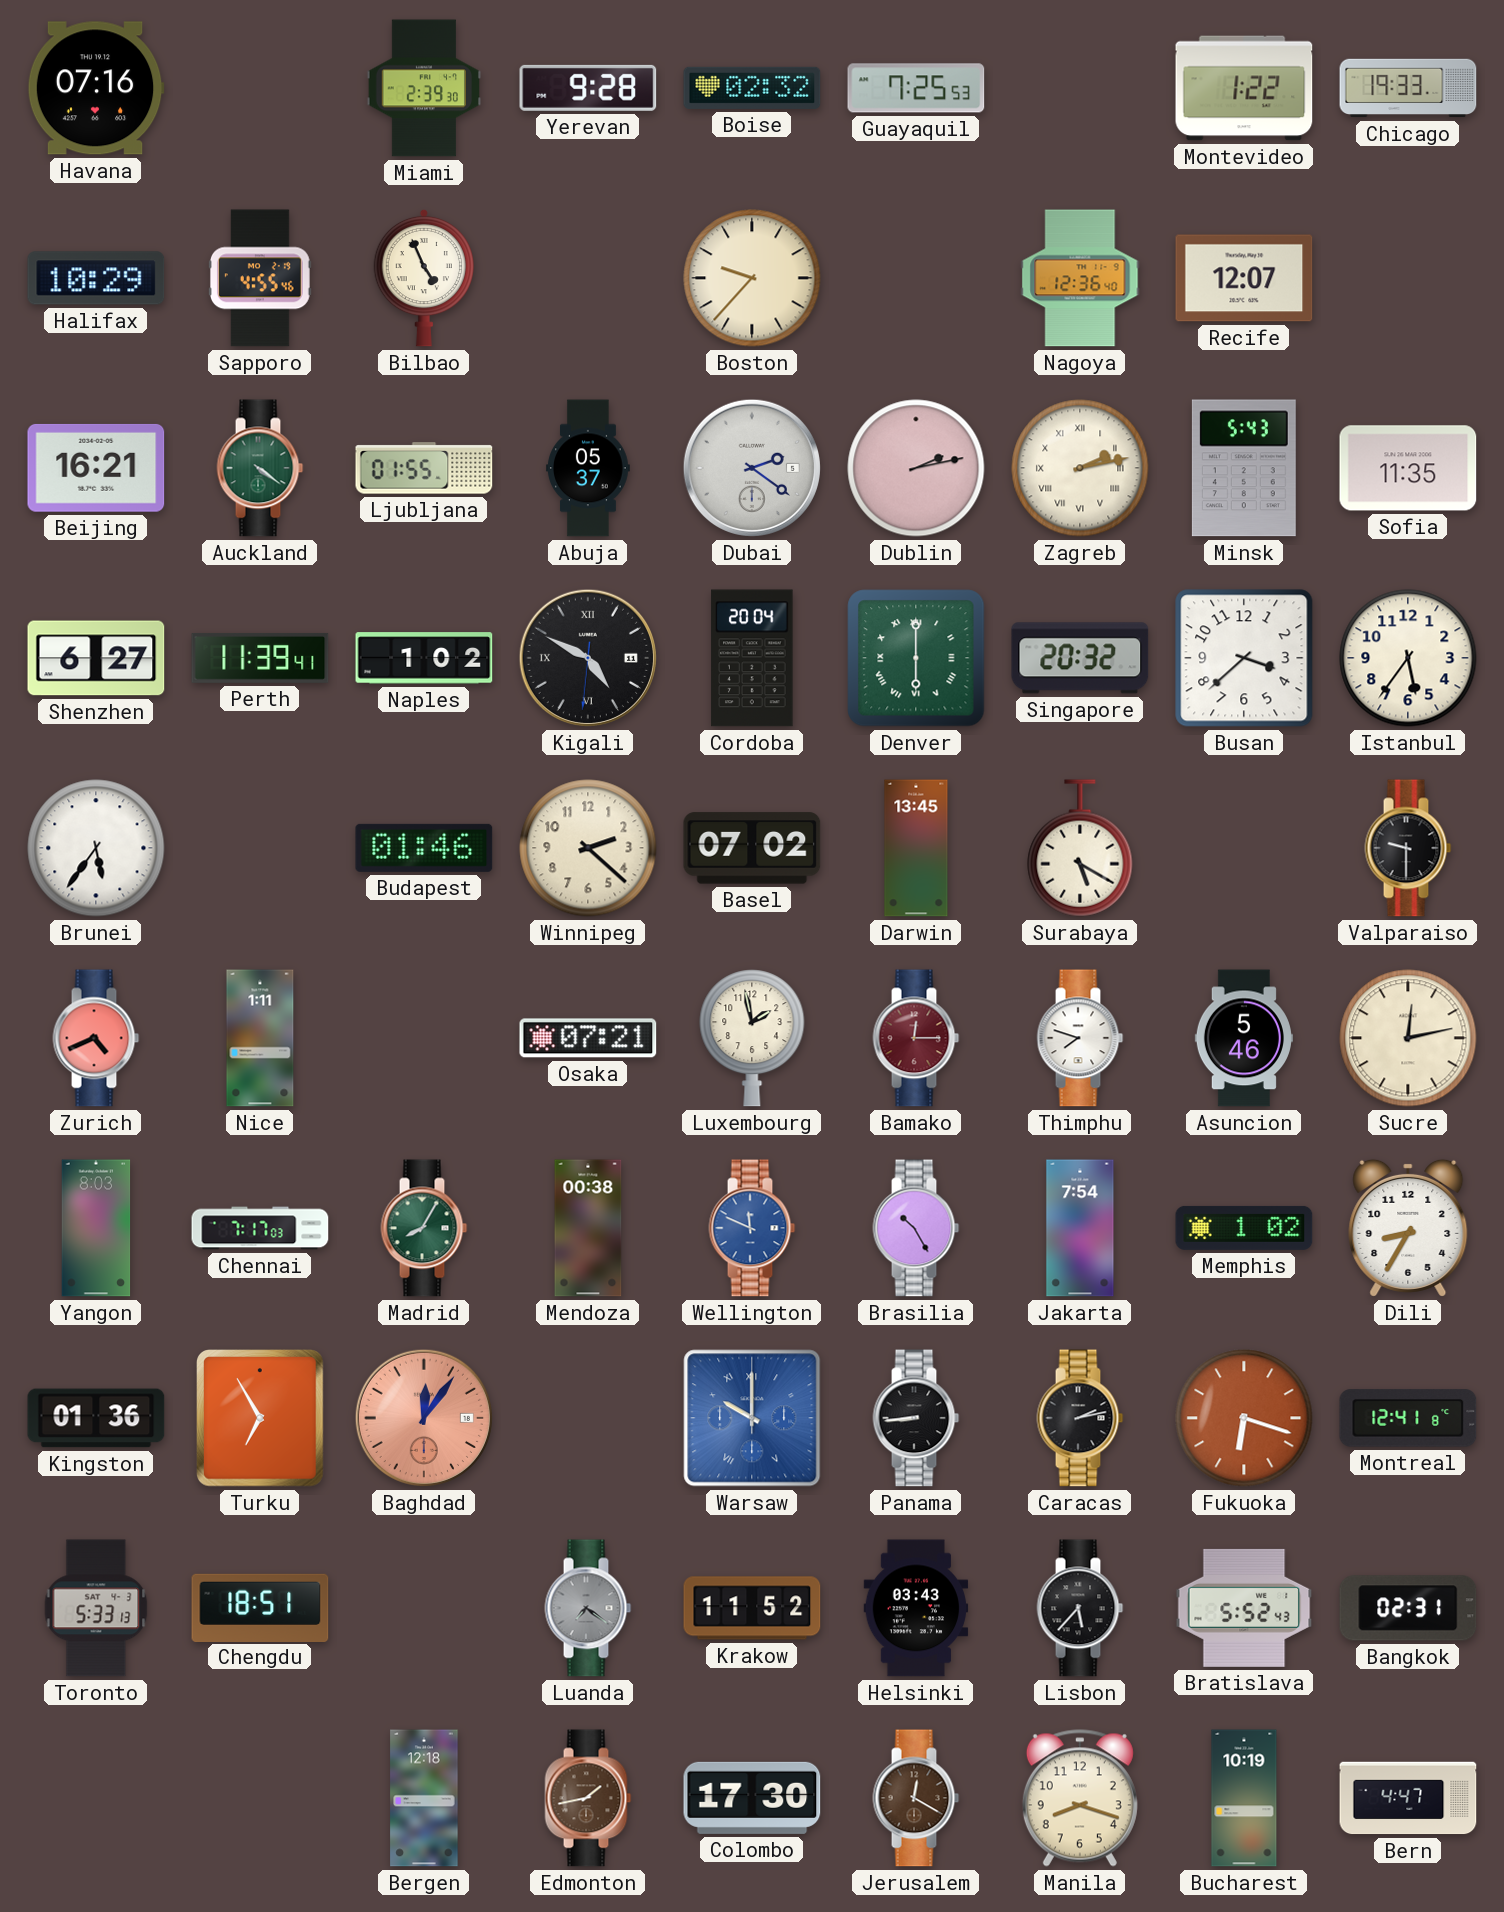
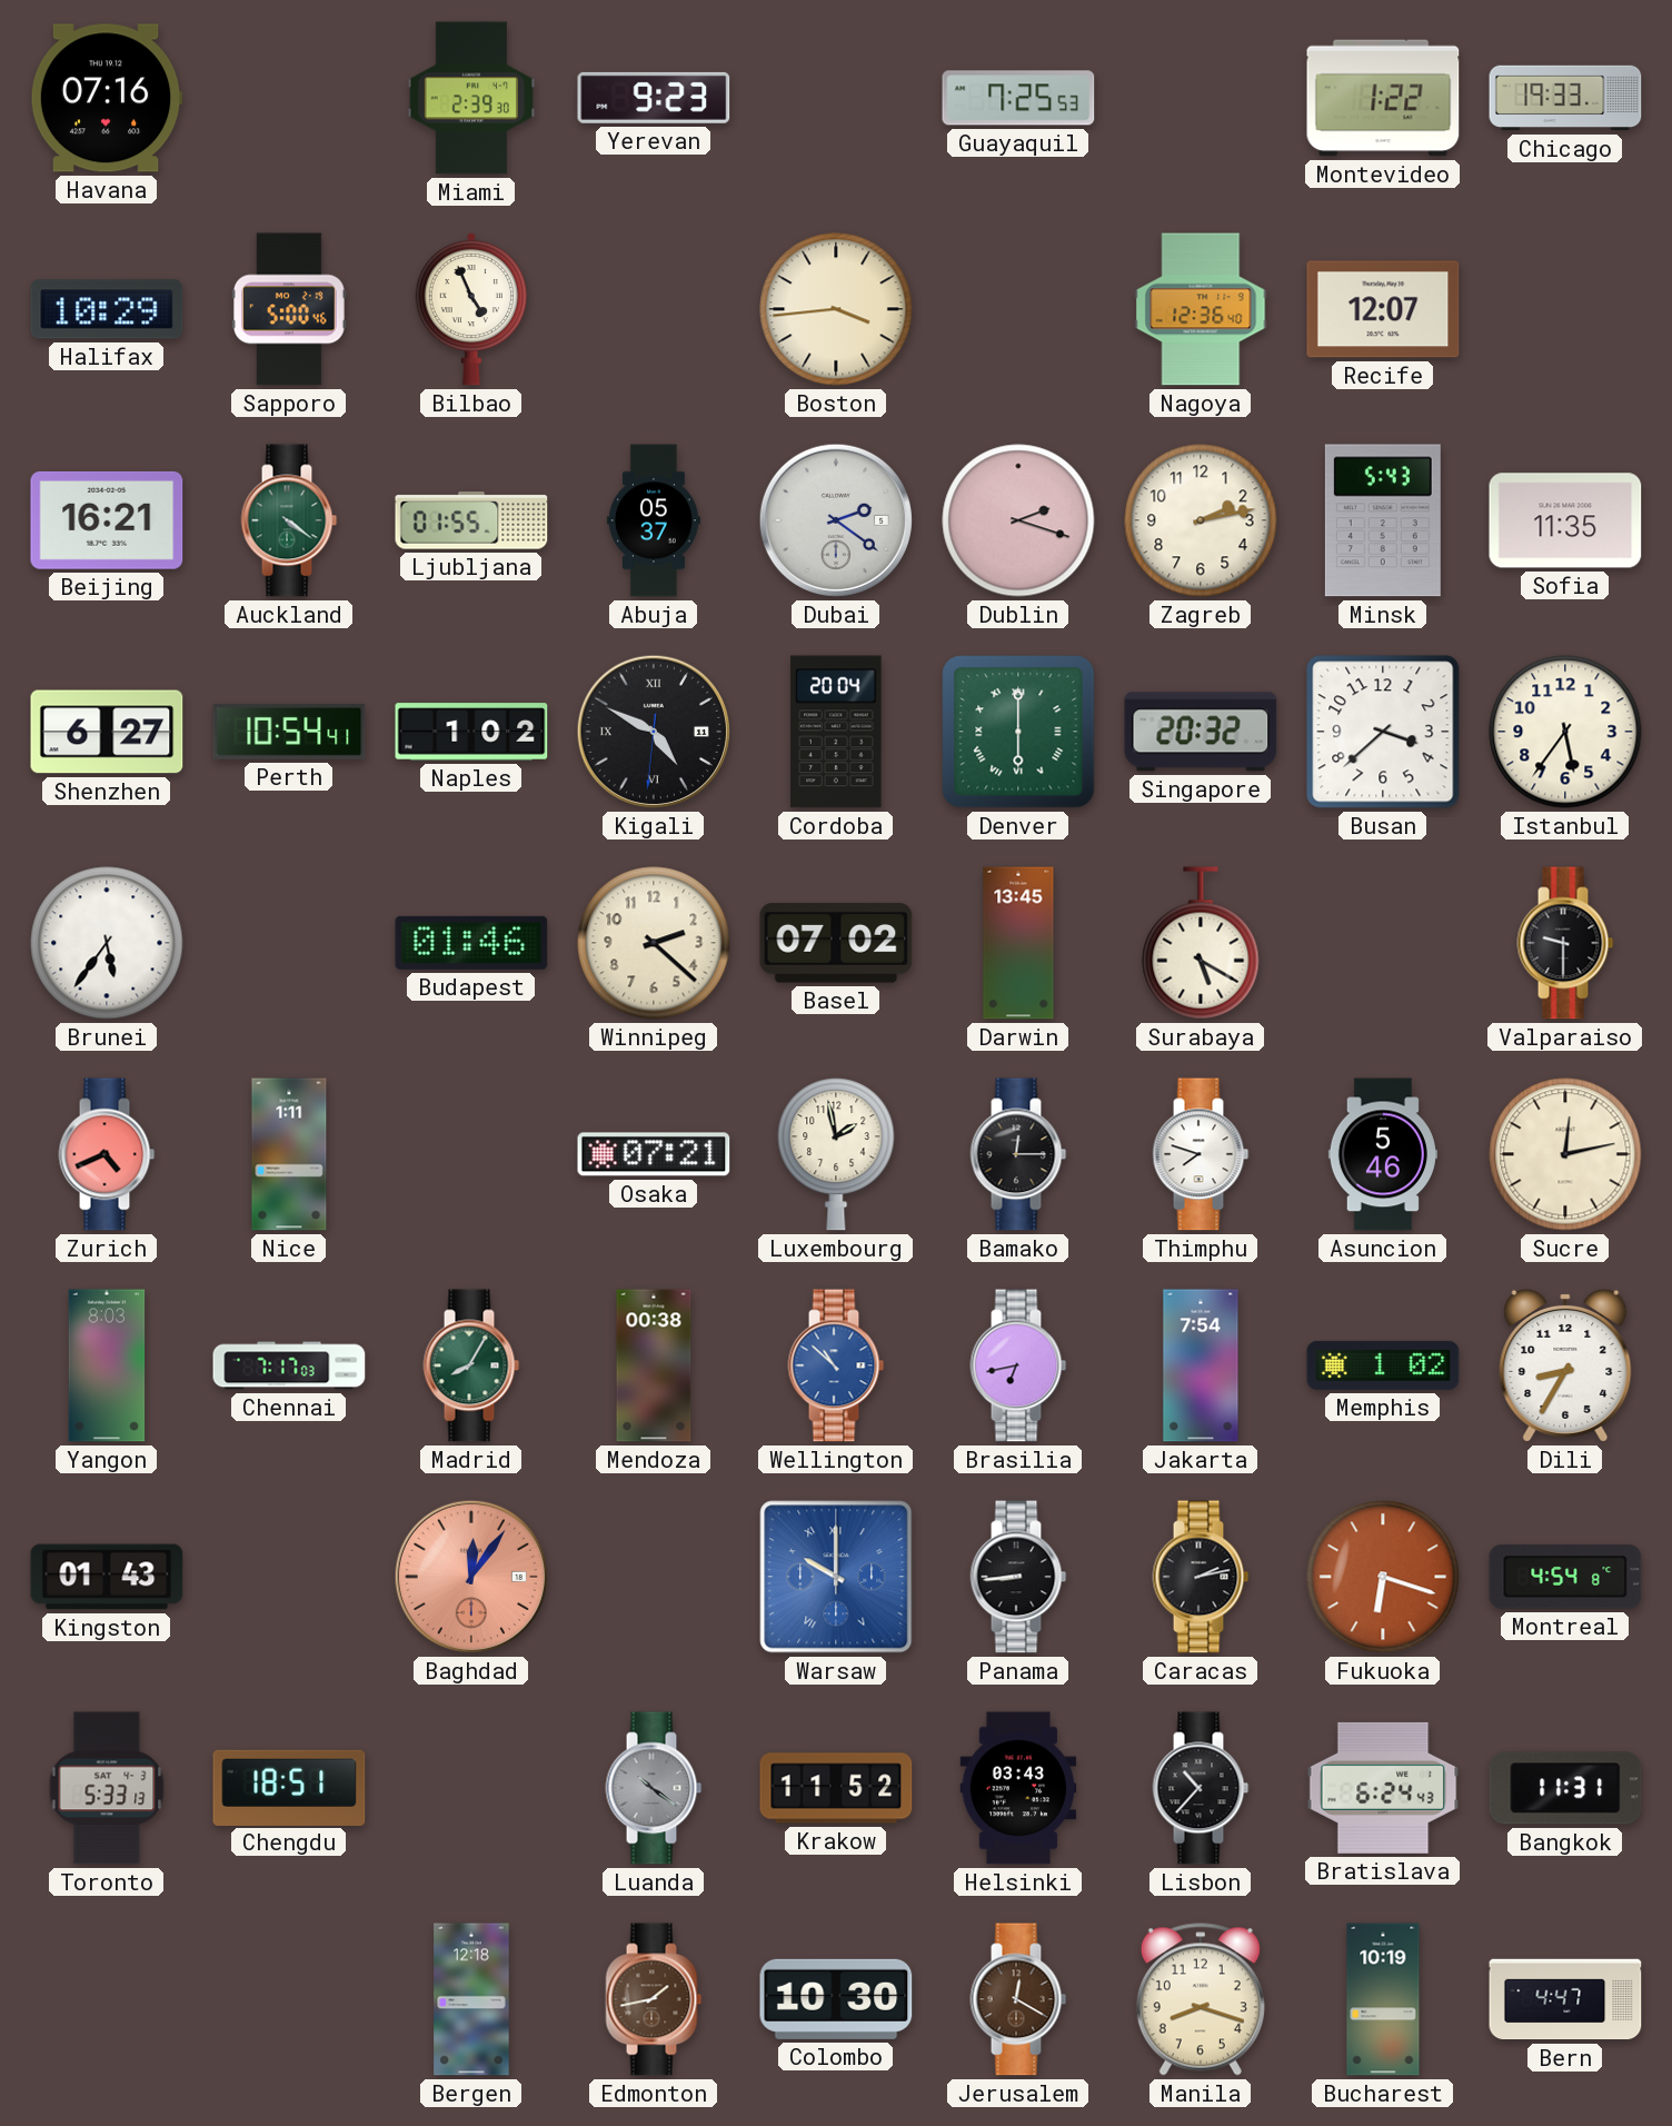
Yerevan: 9:28 -> 9:23 (654, 98)
Boise: 02:32 -> none (752, 88)
Sapporo: 4:55 -> 5:00 (289, 309)
Boston: 9:37 -> 3:44 (836, 309)
Dublin: 2:13 -> 2:18 (1018, 520)
Zagreb numerals: Roman -> Arabic (1201, 520)
Perth: 11:39 -> 10:54 (289, 732)
Bamako dial: burgundy -> black (1018, 1154)
Wellington: 11:49 -> 10:52 (836, 1365)
Brasilia: 10:25 -> 6:43 (1018, 1365)
Kingston: 01:36 -> 01:43 (107, 1577)
Turku: 6:55 -> none (261, 1418)
Montreal: 12:41 -> 4:54 (1565, 1577)
Luanda: 7:21 -> 10:21 (654, 1788)
Lisbon: 5:37 -> 10:37 (1201, 1788)
Bratislava: 5:52 -> 6:24 (1383, 1788)
Bangkok: 02:31 -> 11:31 (1565, 1788)
Colombo: 17:30 -> 10:30 (836, 1999)
